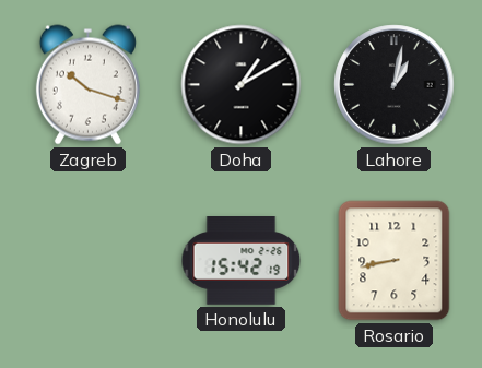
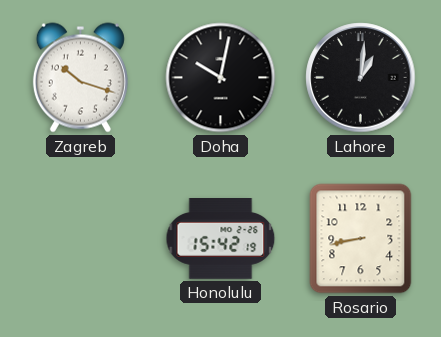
Doha: 1:10 -> 10:02 (221, 78)
Lahore: 1:02 -> 1:01 (361, 78)
